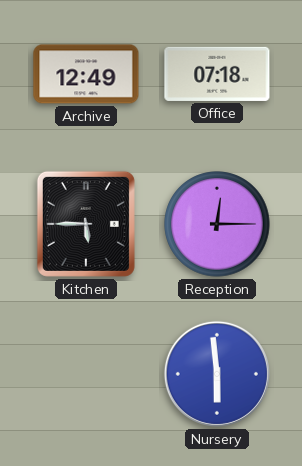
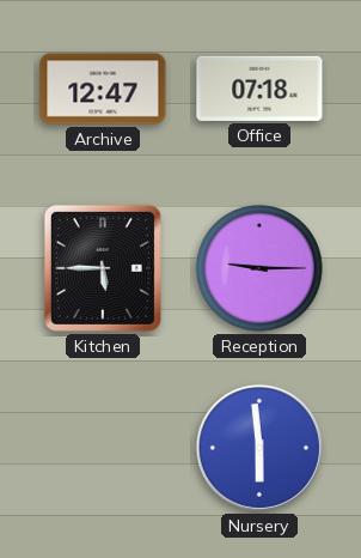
Archive: 12:49 -> 12:47 (103, 89)
Reception: 12:15 -> 9:15 (259, 268)
